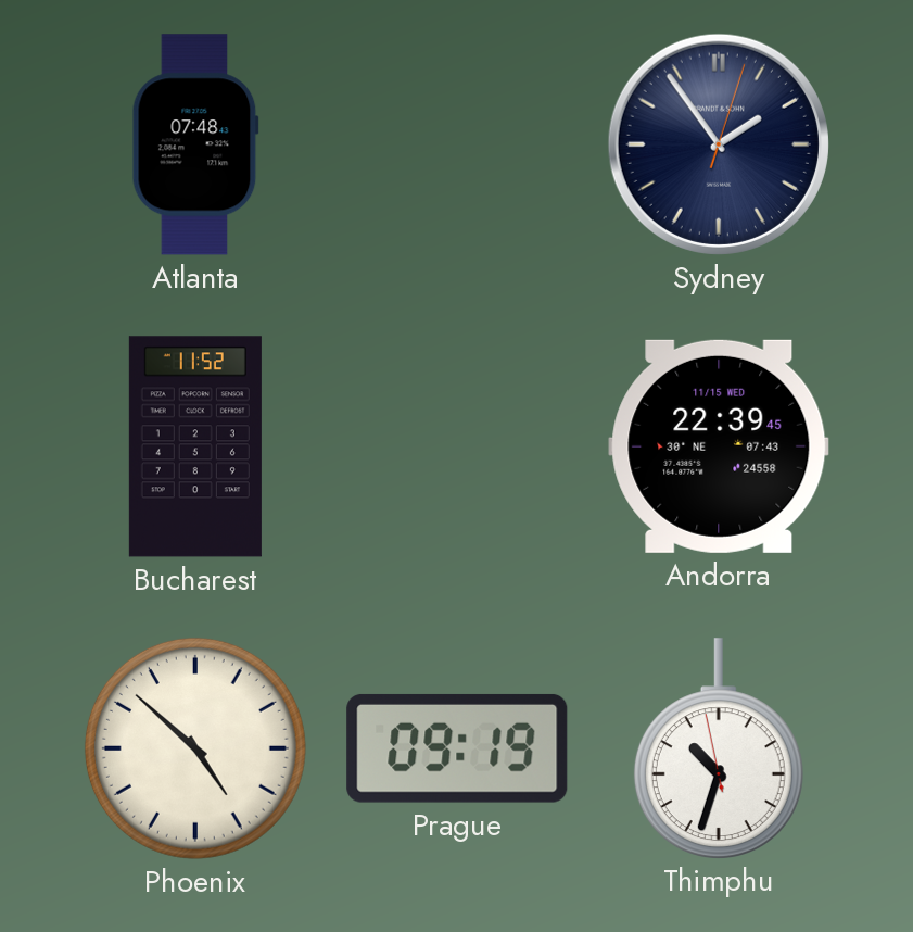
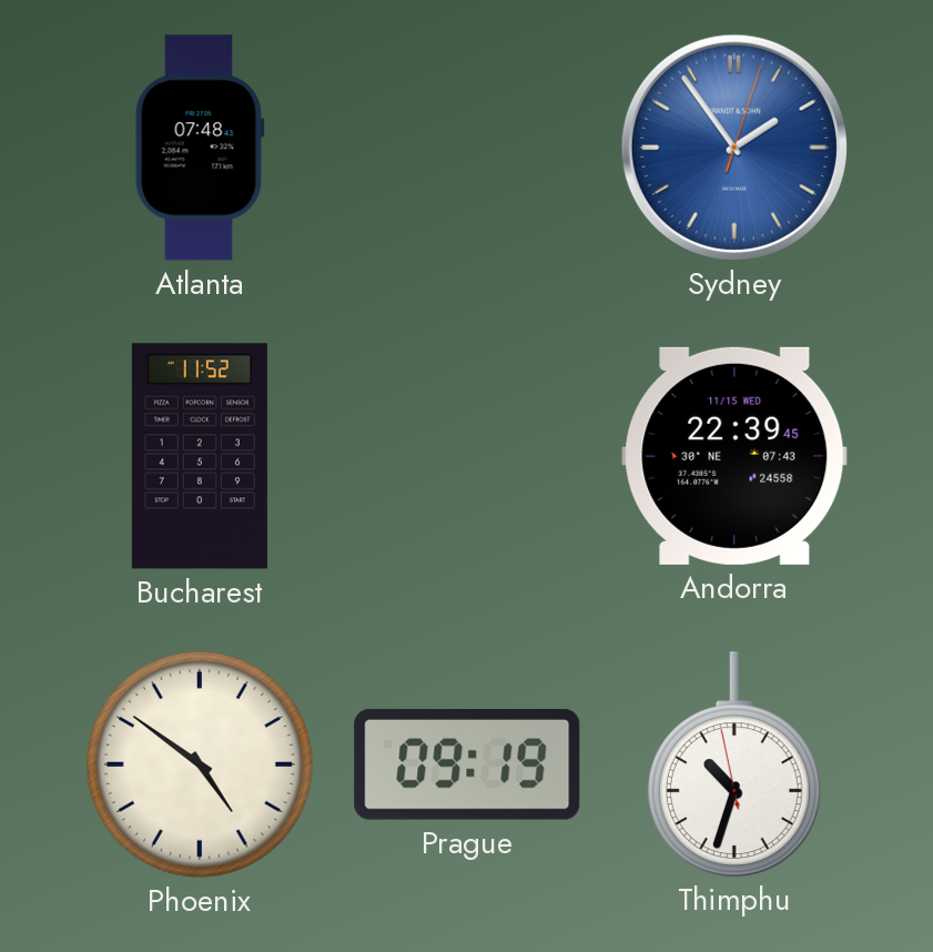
Sydney dial: navy -> blue (734, 148)
Phoenix: 4:52 -> 4:51 (200, 764)
